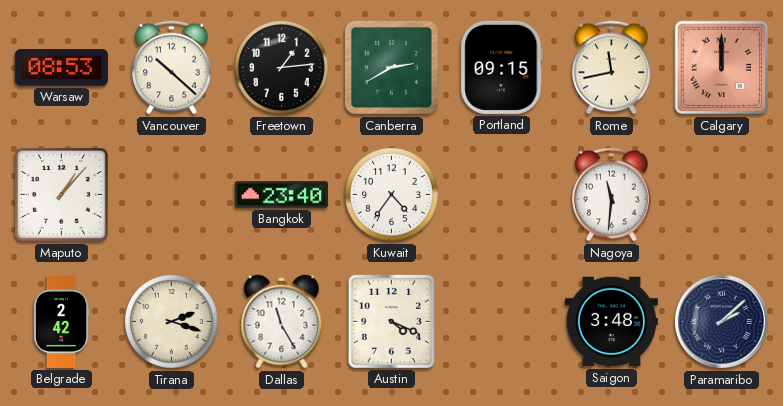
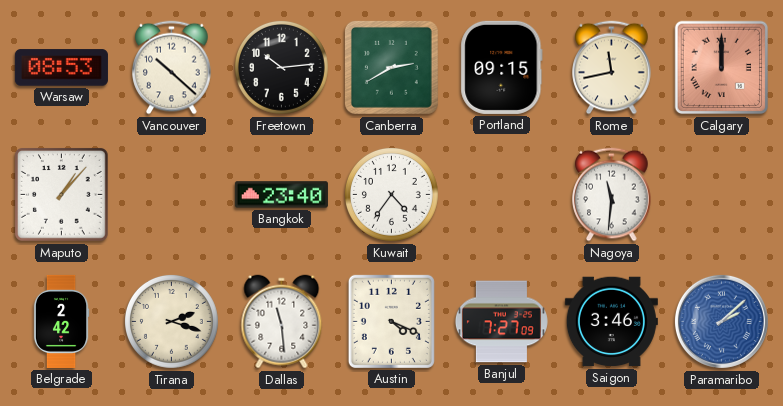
Freetown: 1:14 -> 10:14 (281, 67)
Dallas: 11:25 -> 11:29 (282, 322)
Banjul: none -> 7:27 (501, 322)
Saigon: 3:48 -> 3:46 (611, 322)
Paramaribo dial: navy -> blue (721, 321)
